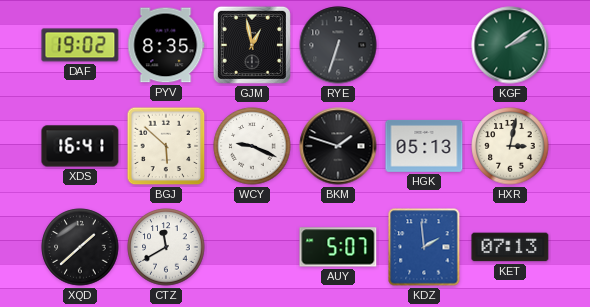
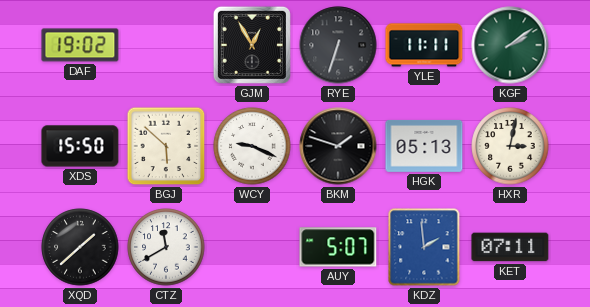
PYV: 8:35 -> none (166, 45)
GJM: 12:58 -> 12:55 (252, 45)
YLE: none -> 11:11 (424, 45)
XDS: 16:41 -> 15:50 (80, 146)
KET: 07:13 -> 07:11 (510, 247)
